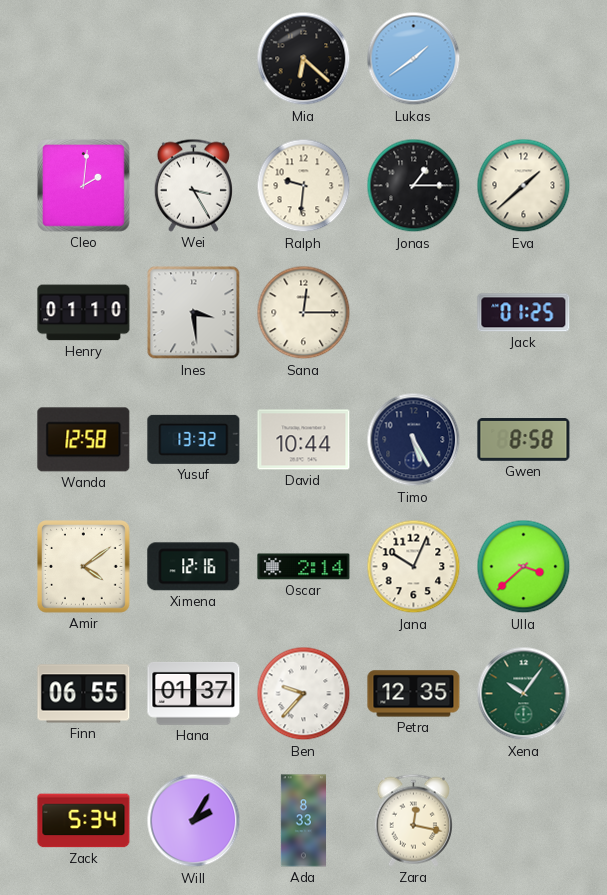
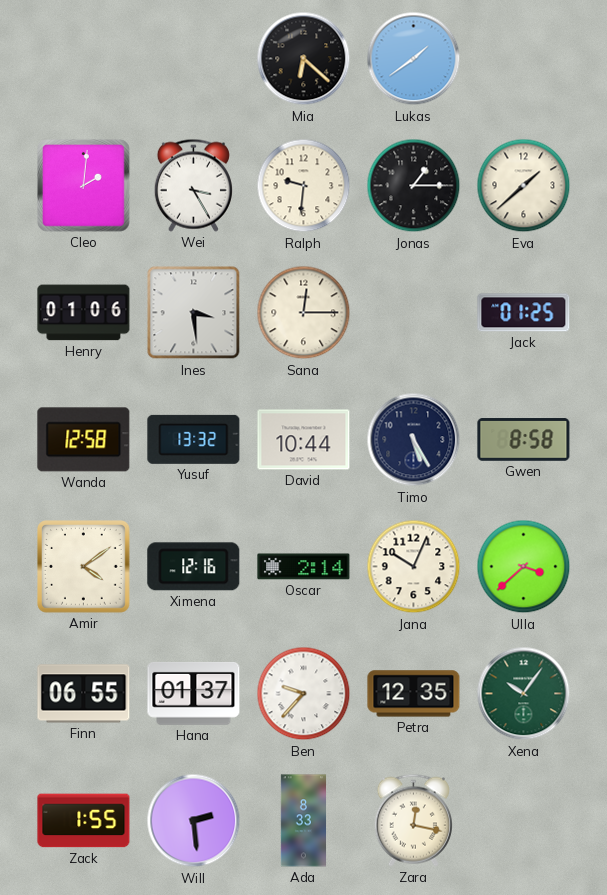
Henry: 01:10 -> 01:06 (84, 313)
Zack: 5:34 -> 1:55 (84, 821)
Will: 2:05 -> 2:29 (194, 821)
